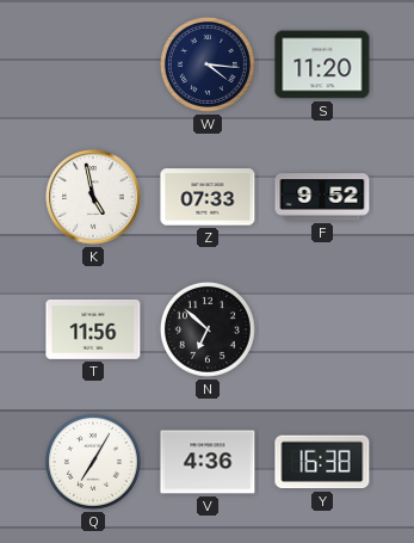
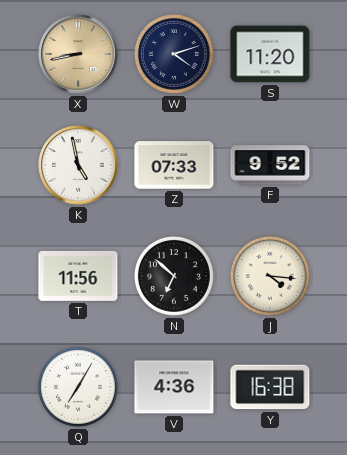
X: none -> 8:43 (78, 54)
W: 4:16 -> 4:12 (174, 54)
J: none -> 4:16 (270, 276)
